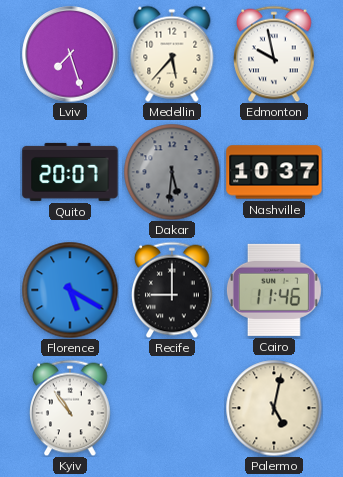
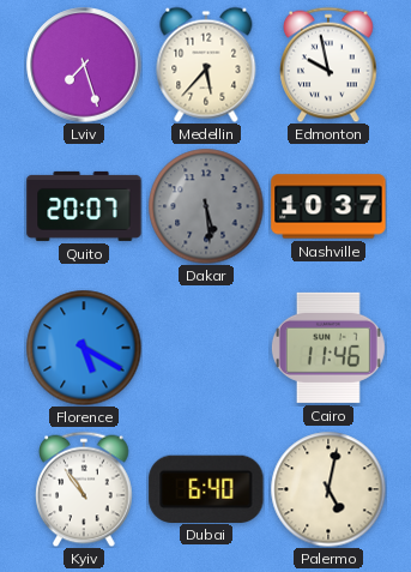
Dakar: 5:31 -> 5:29 (206, 206)
Recife: 9:00 -> none (172, 290)
Dubai: none -> 6:40 (206, 488)
